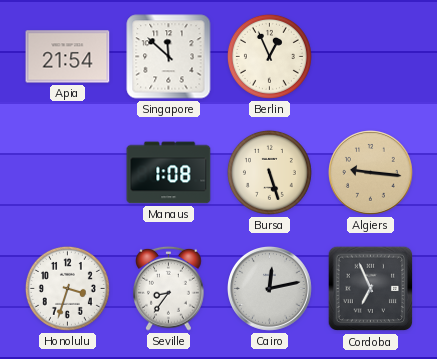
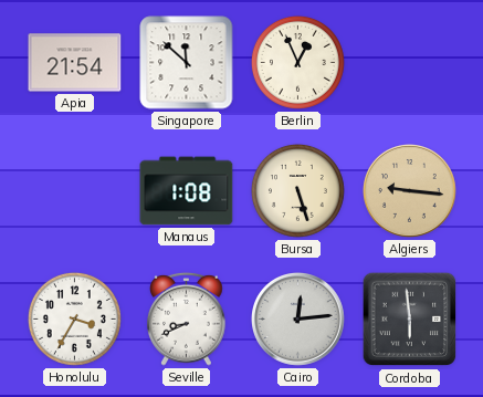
Honolulu: 3:33 -> 3:35 (74, 318)
Seville: 8:36 -> 8:41 (187, 318)
Cairo: 12:13 -> 12:14 (298, 320)
Cordoba: 6:56 -> 5:59 (410, 320)
